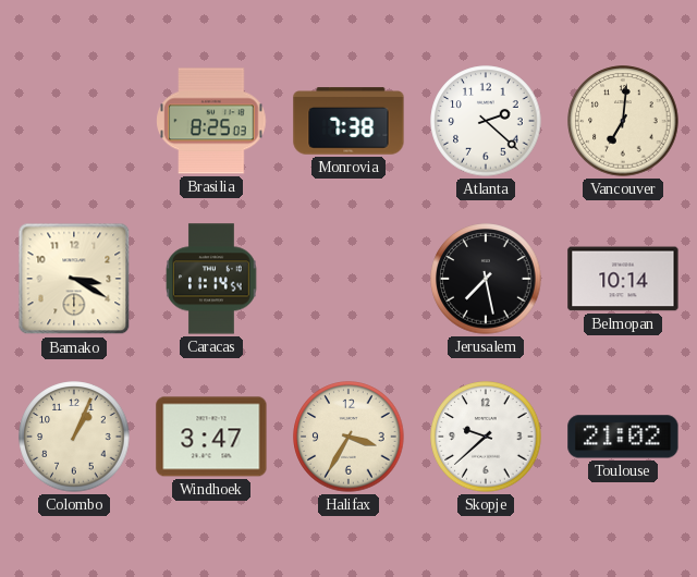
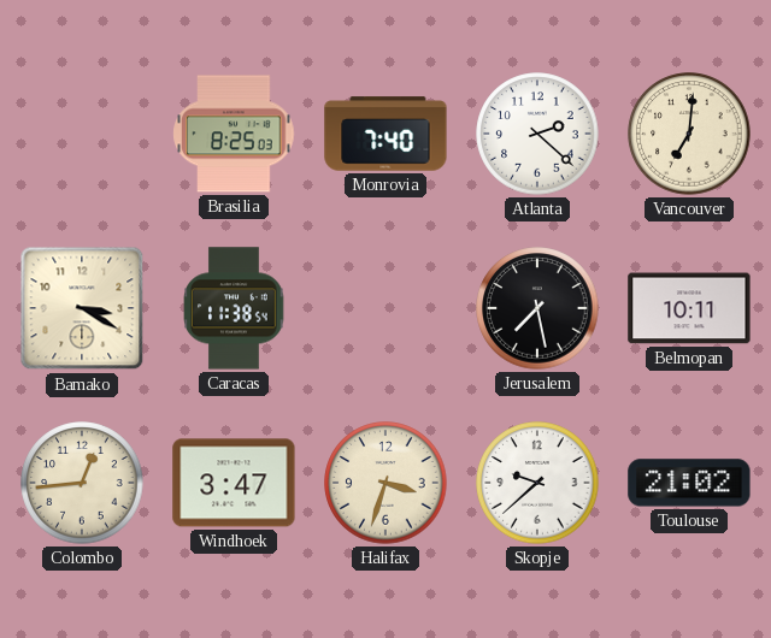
Monrovia: 7:38 -> 7:40 (385, 134)
Caracas: 11:14 -> 11:38 (234, 308)
Belmopan: 10:14 -> 10:11 (689, 308)
Colombo: 1:04 -> 12:44 (82, 483)
Halifax: 3:35 -> 3:33 (385, 483)
